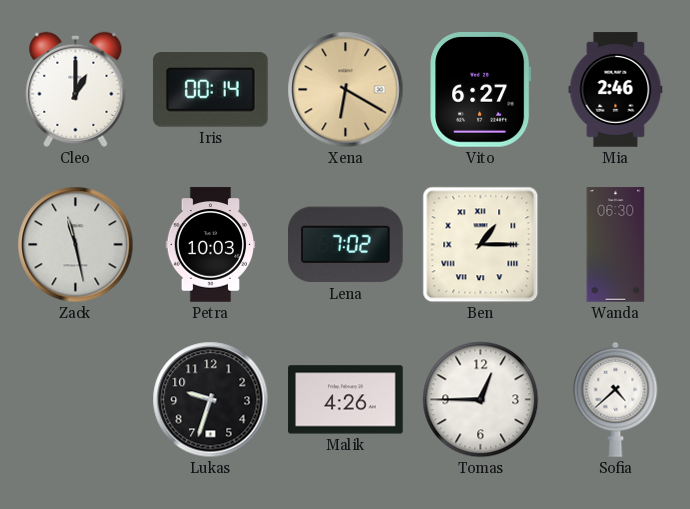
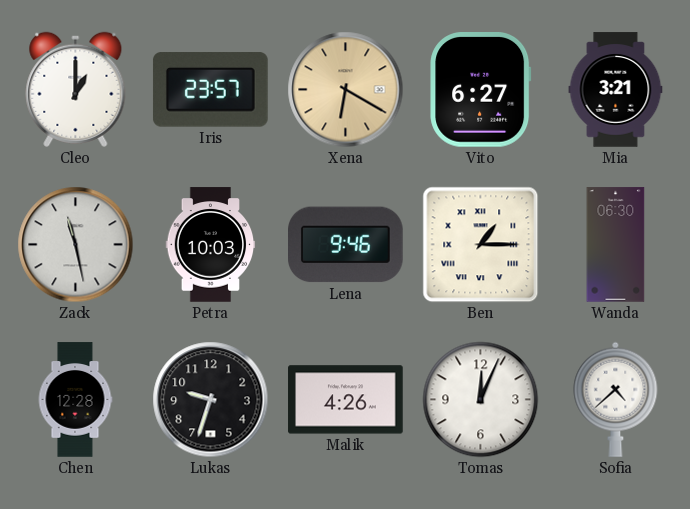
Iris: 00:14 -> 23:57 (210, 90)
Mia: 2:46 -> 3:21 (616, 90)
Lena: 7:02 -> 9:46 (346, 245)
Chen: none -> 12:28 (75, 400)
Tomas: 12:45 -> 12:04 (481, 400)
